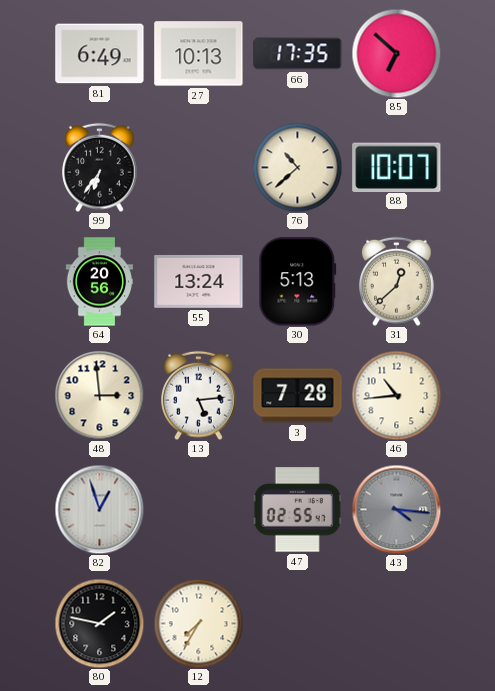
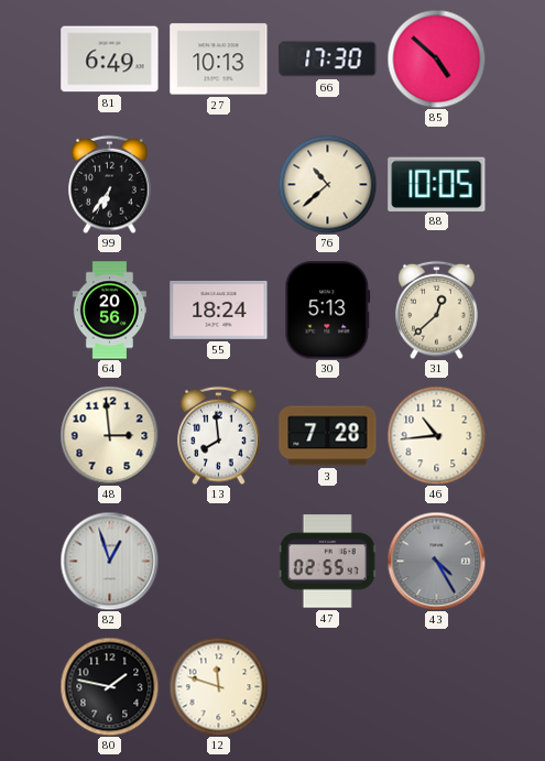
66: 17:35 -> 17:30 (328, 59)
85: 6:52 -> 4:52 (436, 58)
88: 10:07 -> 10:05 (437, 184)
55: 13:24 -> 18:24 (219, 309)
13: 5:14 -> 7:59 (219, 435)
43: 4:16 -> 4:25 (436, 561)
12: 7:35 -> 11:48 (218, 686)
